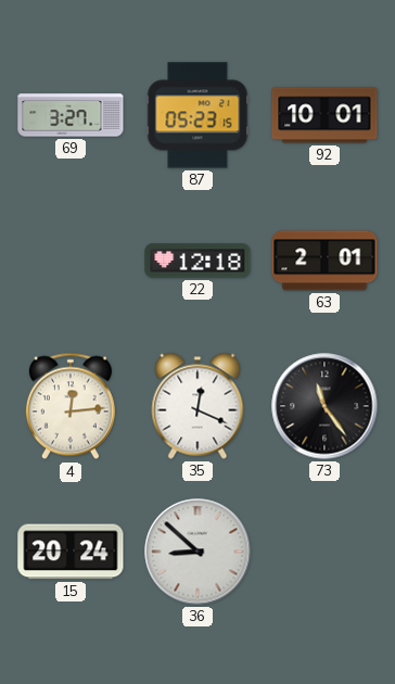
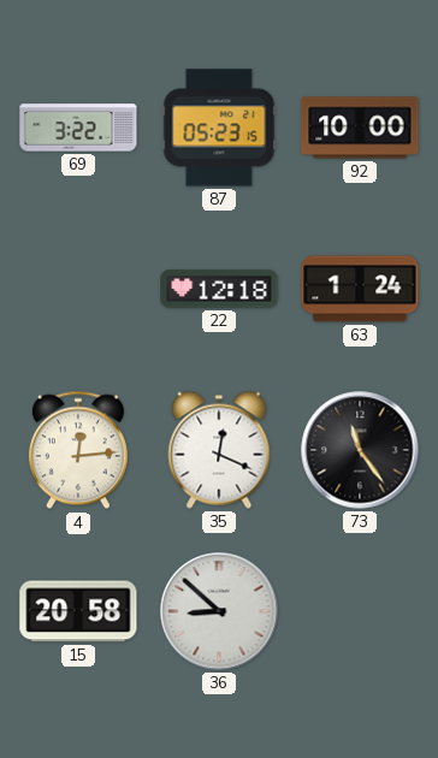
69: 3:27 -> 3:22 (78, 128)
92: 10:01 -> 10:00 (360, 128)
63: 2:01 -> 1:24 (360, 289)
15: 20:24 -> 20:58 (78, 611)
